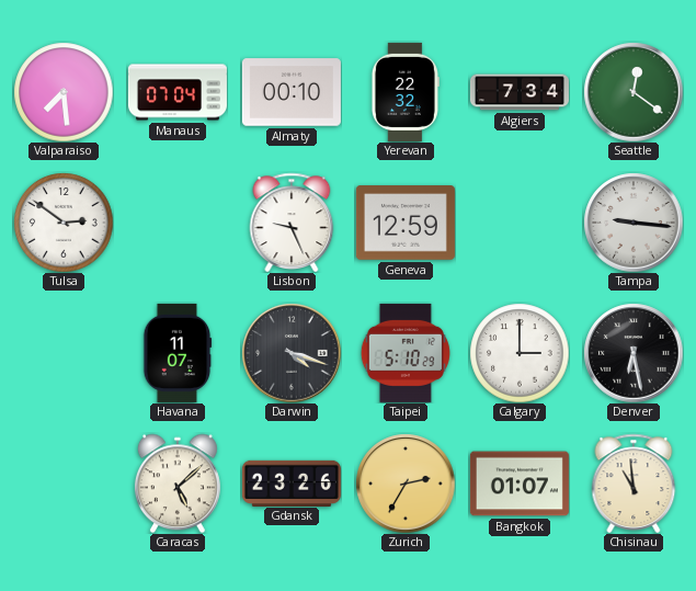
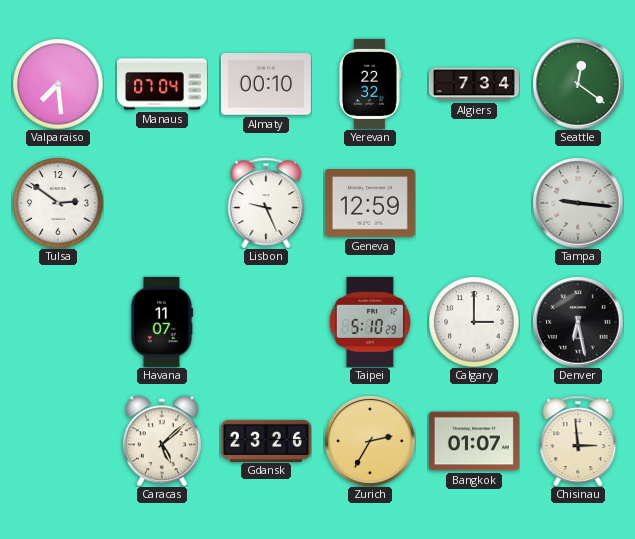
Darwin: 4:18 -> none (292, 353)
Chisinau: 10:59 -> 2:59 (578, 440)
